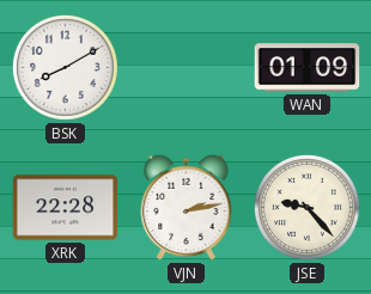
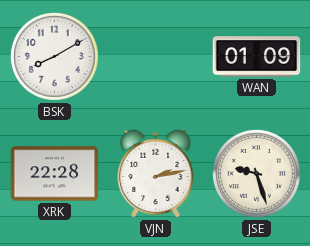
JSE: 9:23 -> 9:27 (256, 173)
